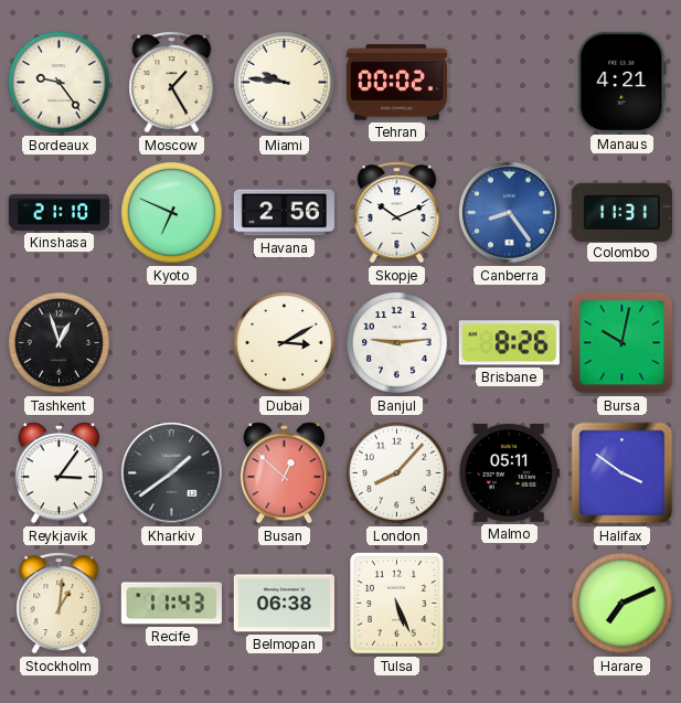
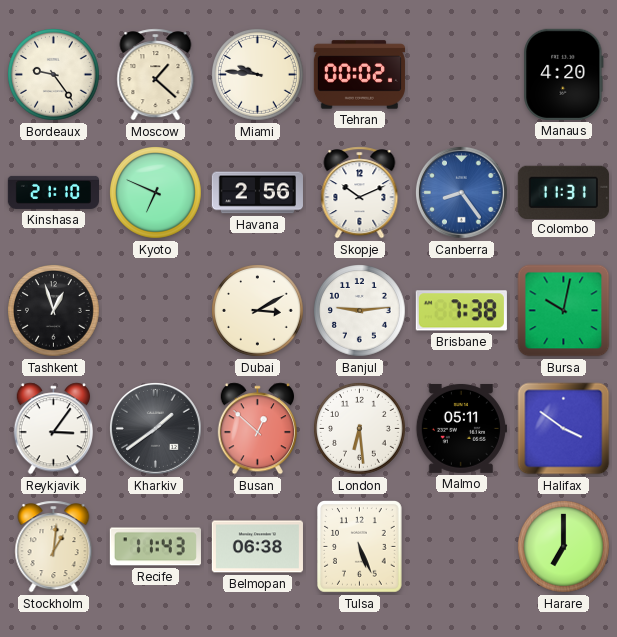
Moscow: 1:25 -> 1:22 (156, 75)
Manaus: 4:21 -> 4:20 (564, 74)
Brisbane: 8:26 -> 7:38 (461, 311)
London: 8:07 -> 6:29 (360, 429)
Harare: 7:11 -> 7:00 (564, 547)
